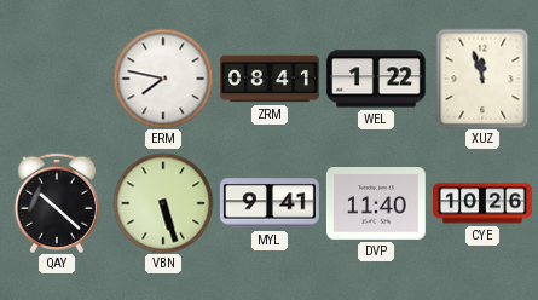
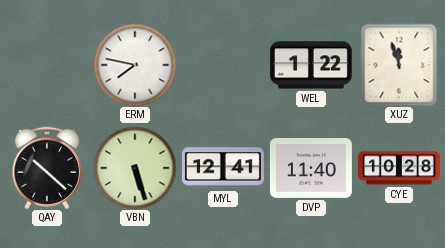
ZRM: 08:41 -> none (271, 79)
MYL: 9:41 -> 12:41 (223, 168)
CYE: 10:26 -> 10:28 (400, 168)
